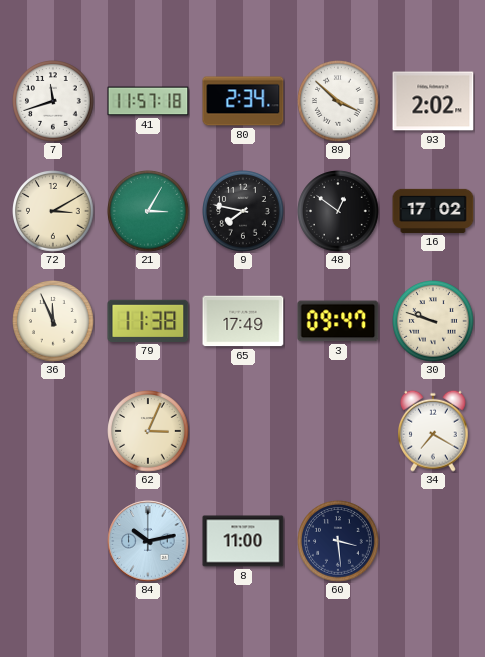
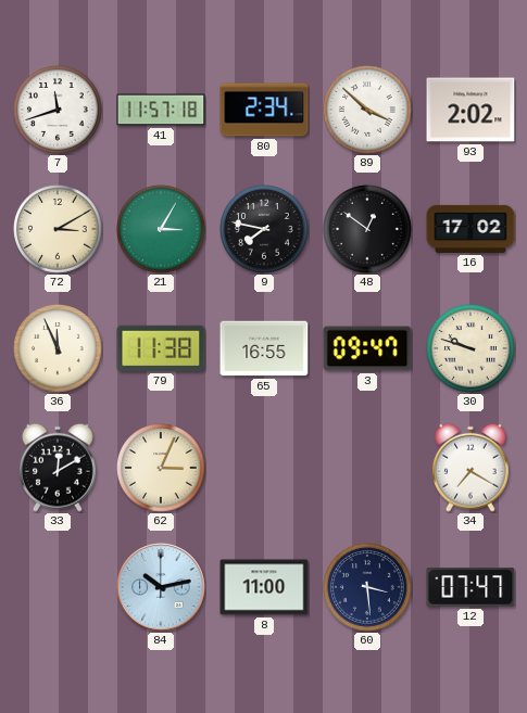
65: 17:49 -> 16:55 (264, 348)
33: none -> 12:10 (59, 468)
12: none -> 07:47 (470, 587)
